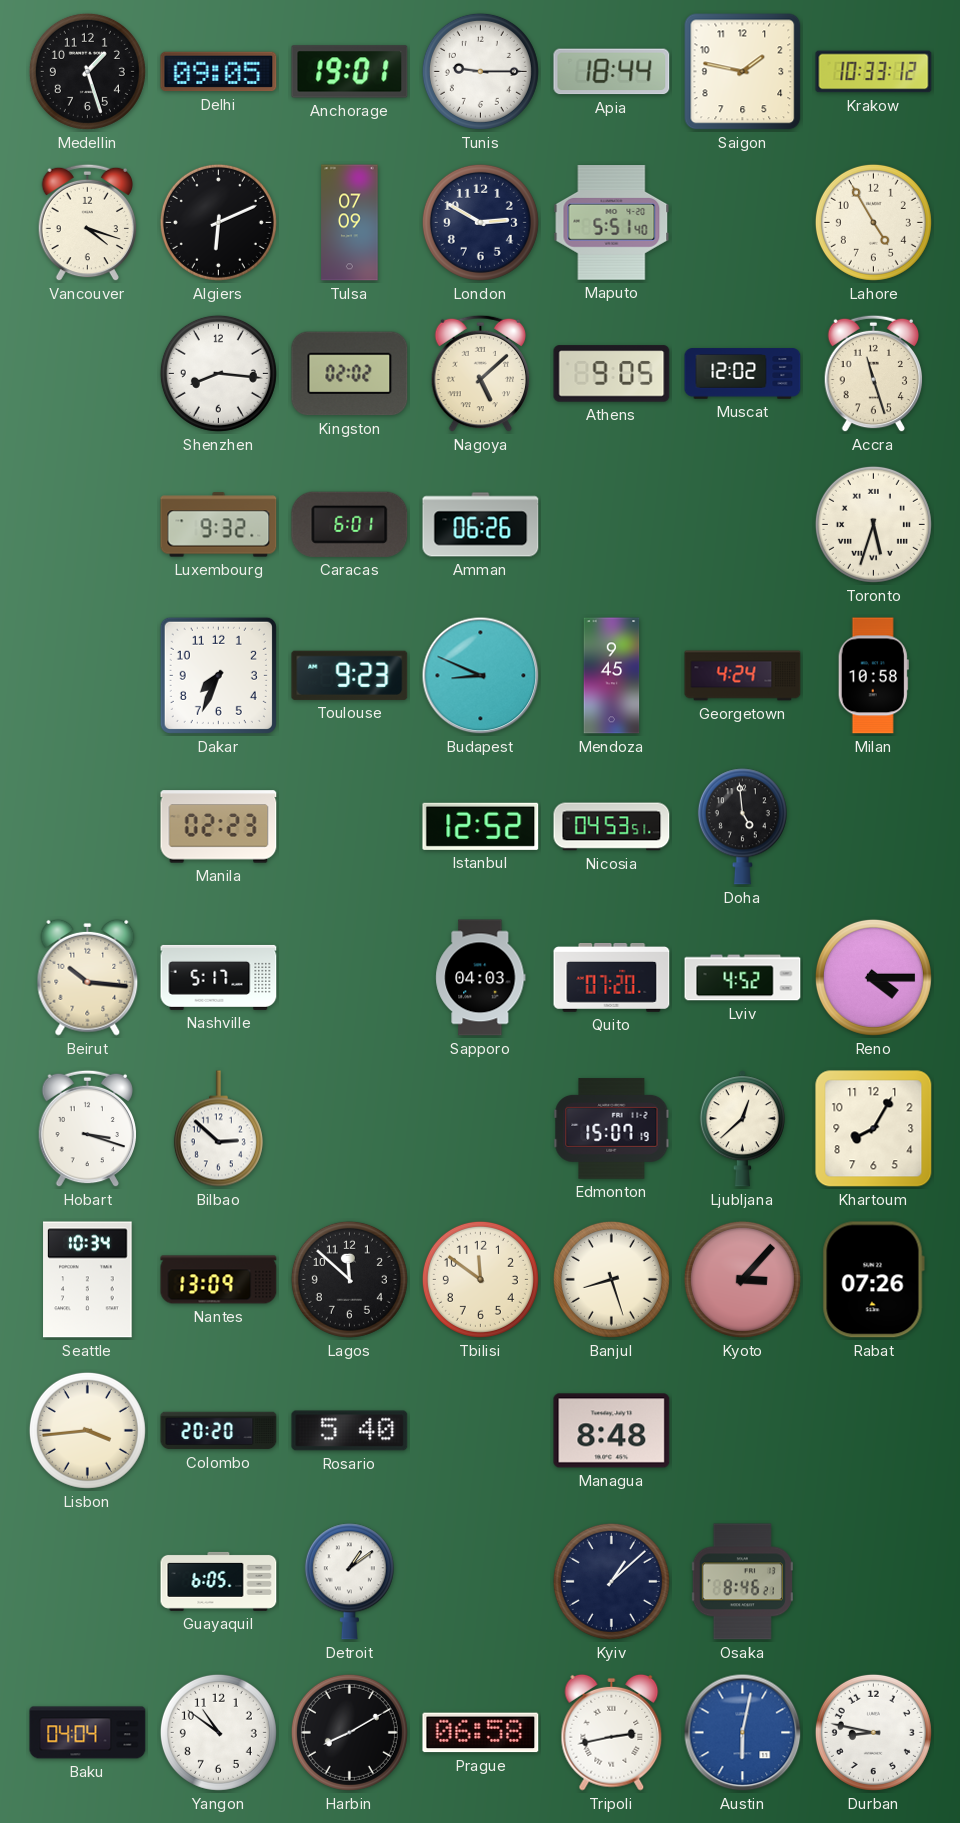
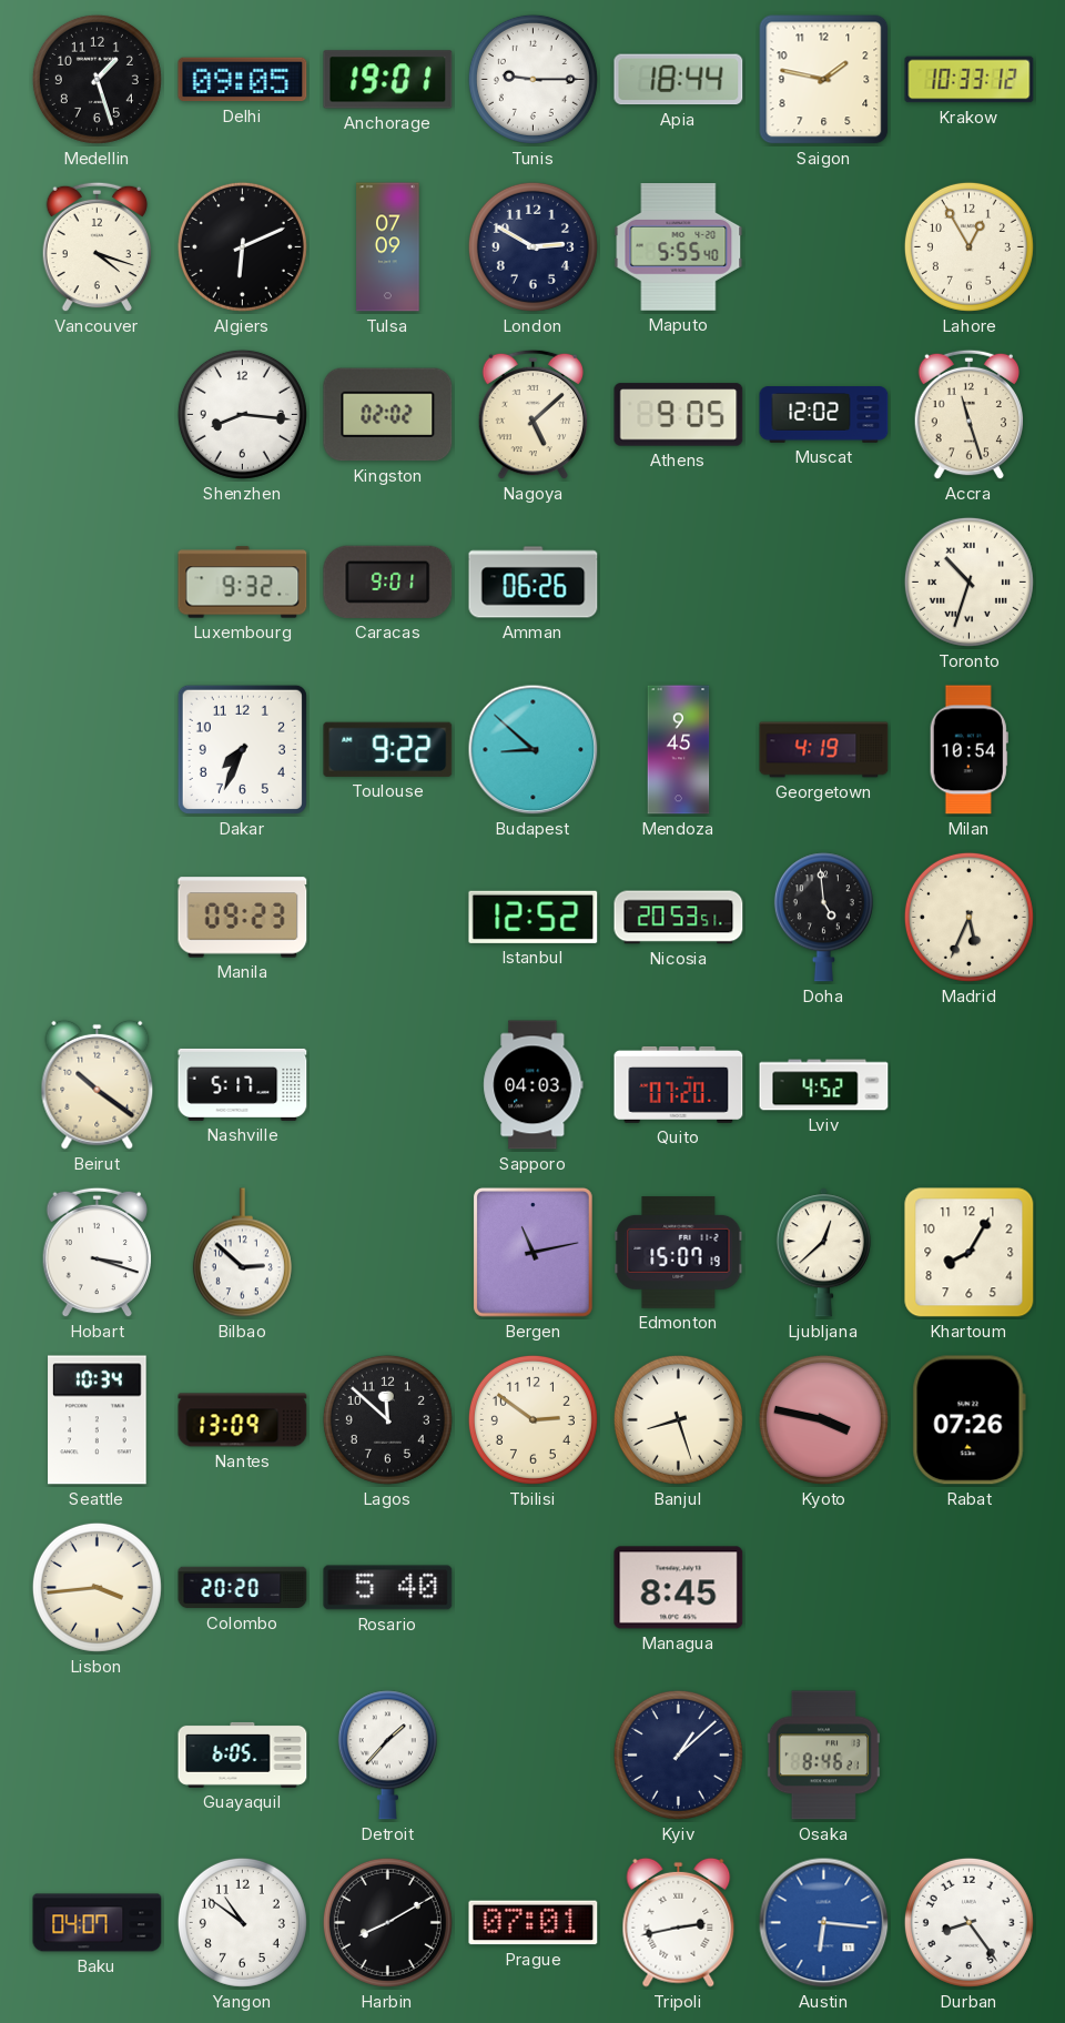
Maputo: 5:51 -> 5:55 (679, 247)
Lahore: 4:55 -> 12:55 (968, 246)
Caracas: 6:01 -> 9:01 (388, 581)
Toronto: 5:33 -> 10:33 (968, 581)
Toulouse: 9:23 -> 9:22 (388, 749)
Budapest: 8:49 -> 8:52 (534, 750)
Georgetown: 4:24 -> 4:19 (824, 750)
Milan: 10:58 -> 10:54 (968, 750)
Manila: 02:23 -> 09:23 (243, 918)
Nicosia: 04:53 -> 20:53 (679, 918)
Madrid: none -> 5:34 (968, 917)
Beirut: 10:16 -> 10:21 (98, 1084)
Reno: 4:15 -> none (873, 977)
Bergen: none -> 11:13 (532, 1252)
Tbilisi: 11:51 -> 2:51 (532, 1419)
Kyoto: 3:07 -> 3:47 (823, 1419)
Managua: 8:48 -> 8:45 (679, 1588)
Detroit: 1:09 -> 1:37 (387, 1756)
Baku: 04:04 -> 04:07 (98, 1923)
Prague: 06:58 -> 07:01 (534, 1923)
Austin: 6:02 -> 6:16 (824, 1923)
Durban: 8:47 -> 8:24 (968, 1922)
